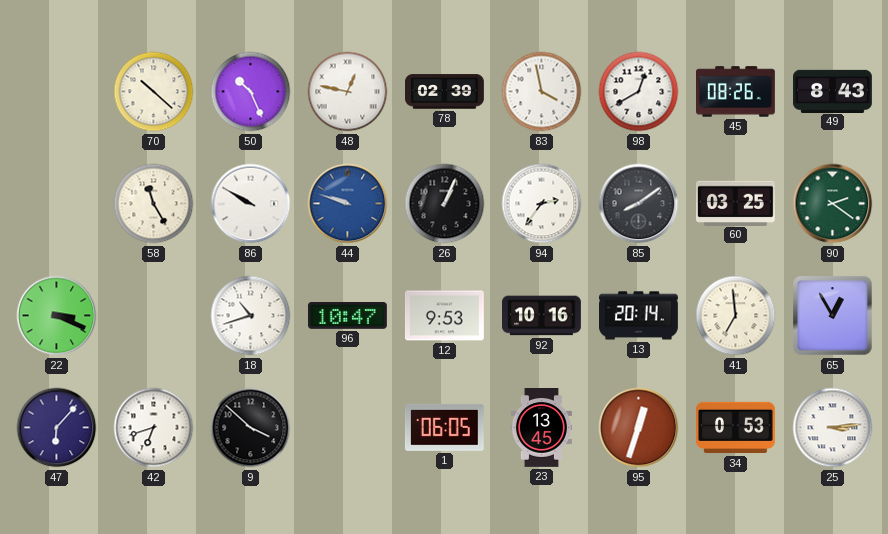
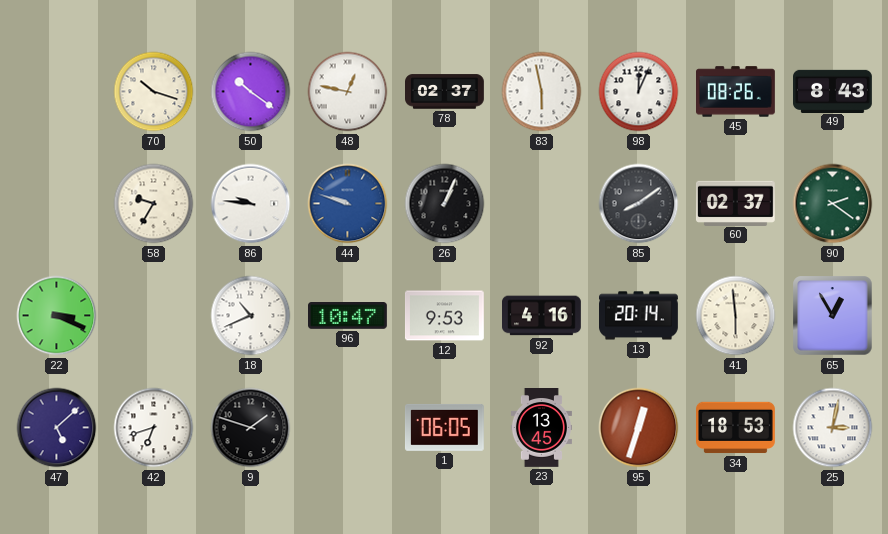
70: 10:22 -> 10:18 (154, 92)
50: 10:26 -> 10:21 (251, 92)
78: 02:39 -> 02:37 (445, 92)
83: 3:58 -> 5:58 (542, 92)
98: 12:40 -> 12:04 (639, 92)
58: 11:25 -> 9:35 (154, 204)
86: 9:50 -> 9:46 (251, 204)
94: 2:36 -> none (542, 204)
60: 03:25 -> 02:37 (735, 203)
18: 10:42 -> 10:41 (251, 316)
92: 10:16 -> 4:16 (542, 316)
41: 6:59 -> 5:59 (736, 316)
47: 6:07 -> 5:08 (57, 428)
9: 3:52 -> 1:48 (251, 428)
34: 0:53 -> 18:53 (736, 428)
25: 3:14 -> 3:02 (833, 428)
